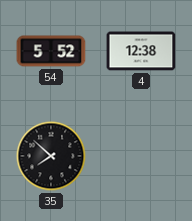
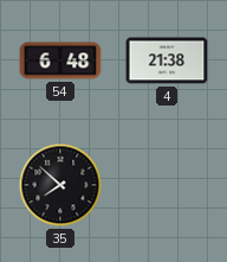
54: 5:52 -> 6:48 (60, 60)
4: 12:38 -> 21:38 (167, 60)
